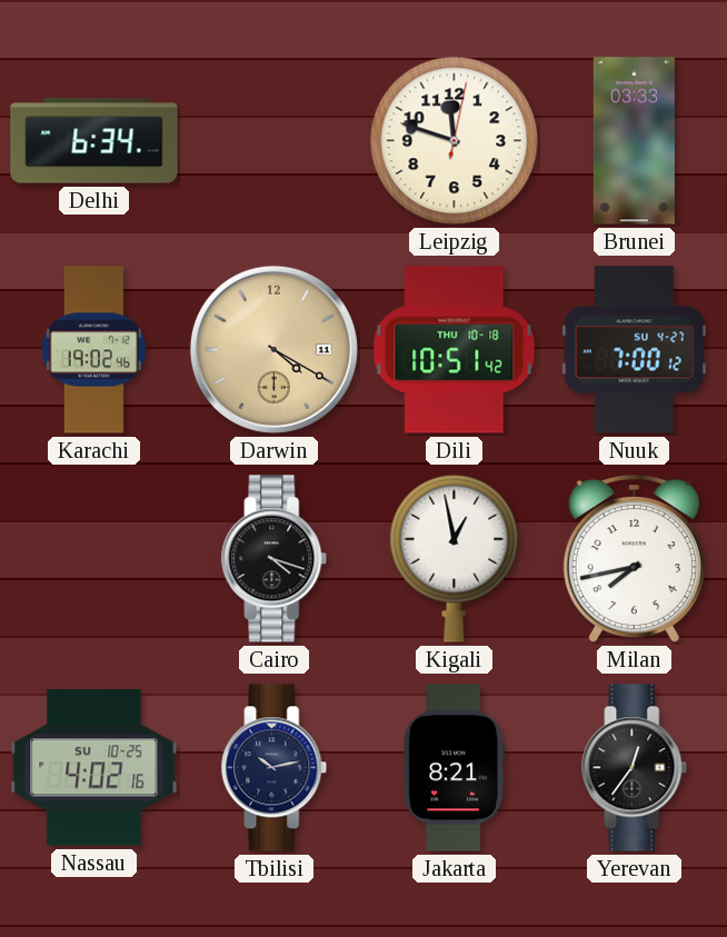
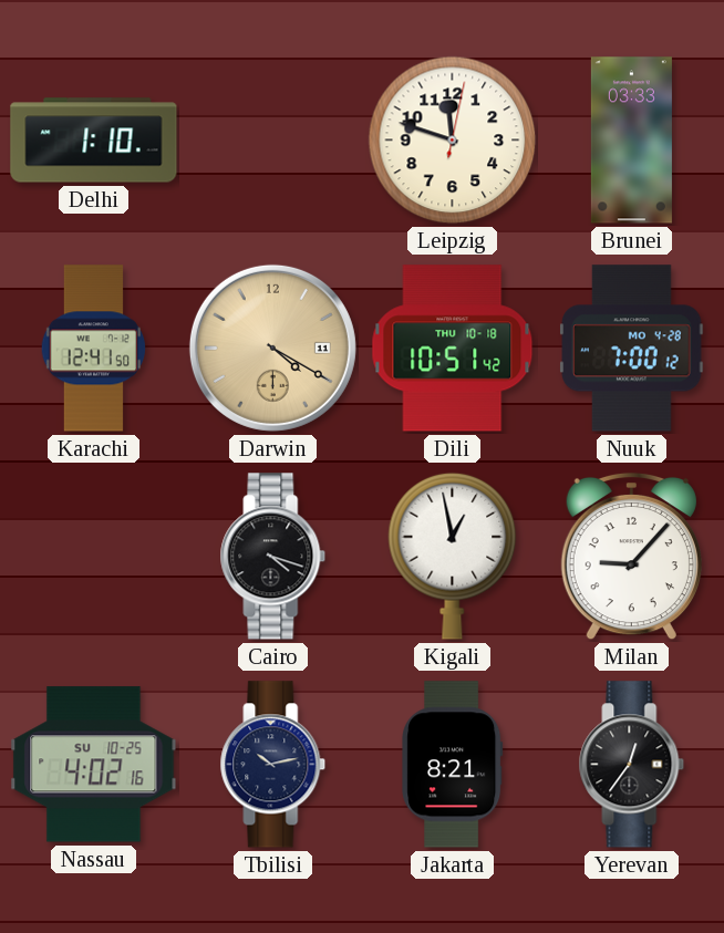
Delhi: 6:34 -> 1:10 (94, 141)
Karachi: 19:02 -> 12:41 (93, 349)
Nuuk date: SU 4-27 -> MO 4-28 (632, 349)
Milan: 7:43 -> 9:07 (631, 557)
